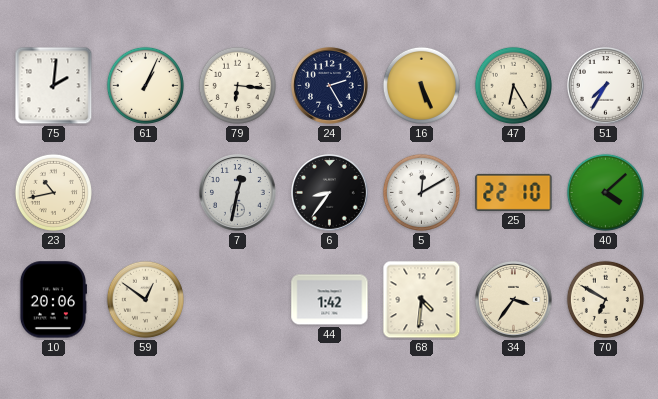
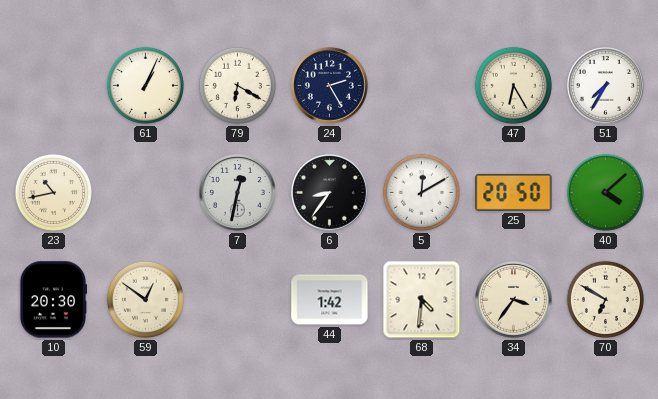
75: 2:01 -> none (54, 86)
79: 6:16 -> 6:20 (237, 85)
16: 5:26 -> none (421, 85)
25: 22:10 -> 20:50 (514, 192)
10: 20:06 -> 20:30 (52, 300)
